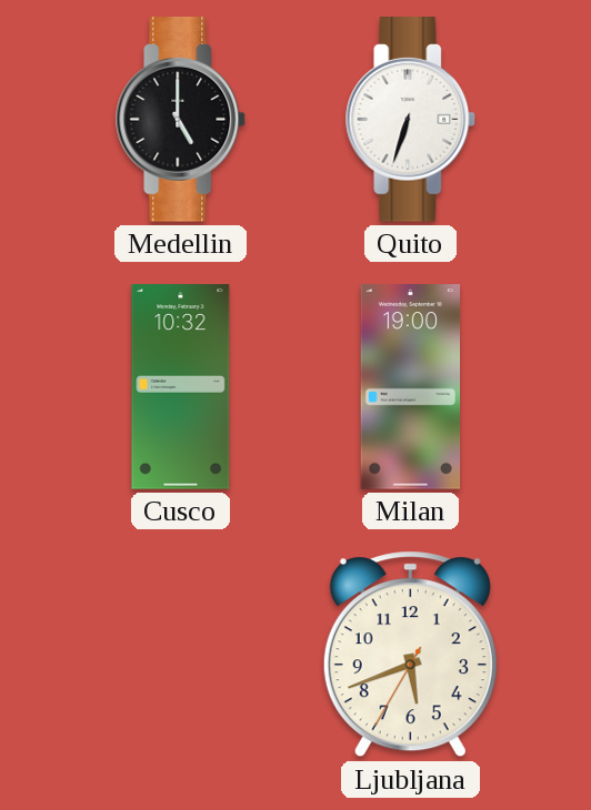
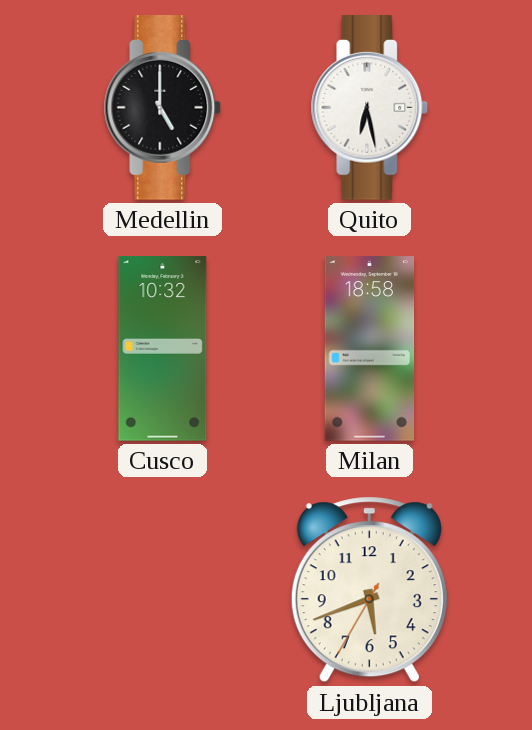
Quito: 6:33 -> 6:28 (370, 108)
Milan: 19:00 -> 18:58 (370, 349)
